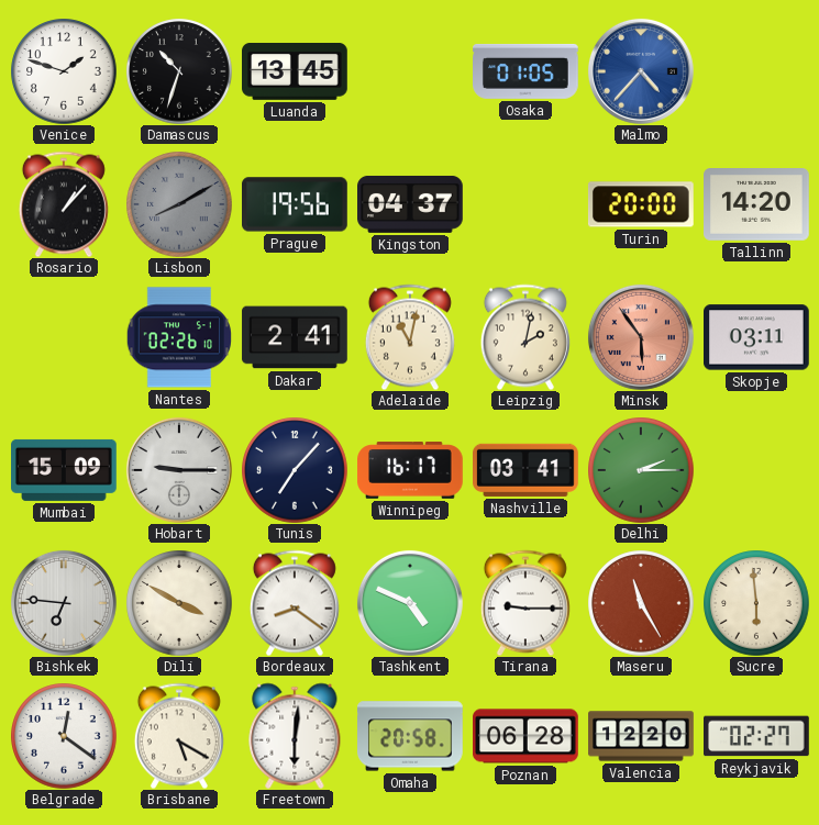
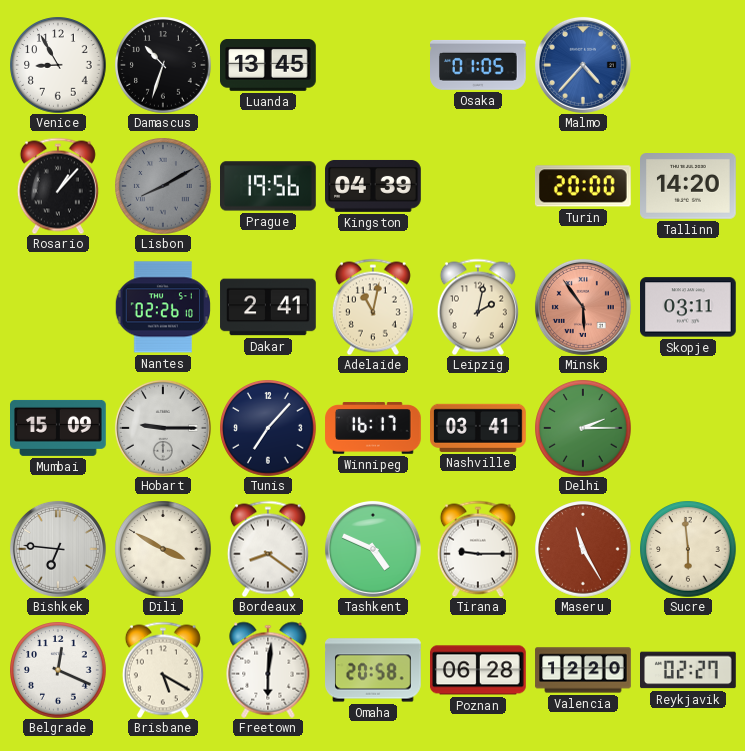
Venice: 1:48 -> 8:55 (58, 65)
Kingston: 04:37 -> 04:39 (374, 186)
Belgrade: 12:21 -> 12:19 (58, 670)
